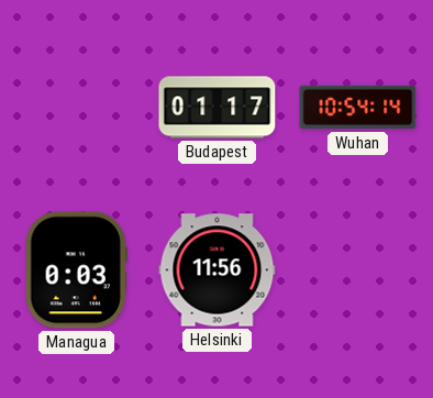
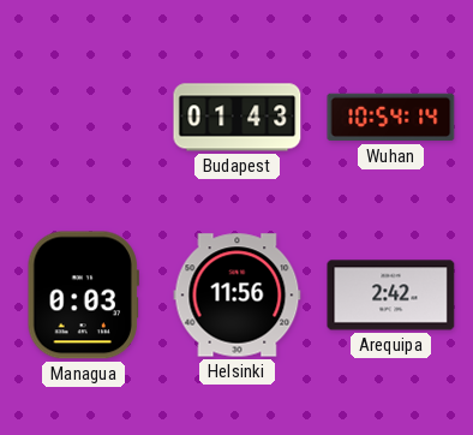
Budapest: 01:17 -> 01:43 (238, 118)
Arequipa: none -> 2:42 (391, 296)
